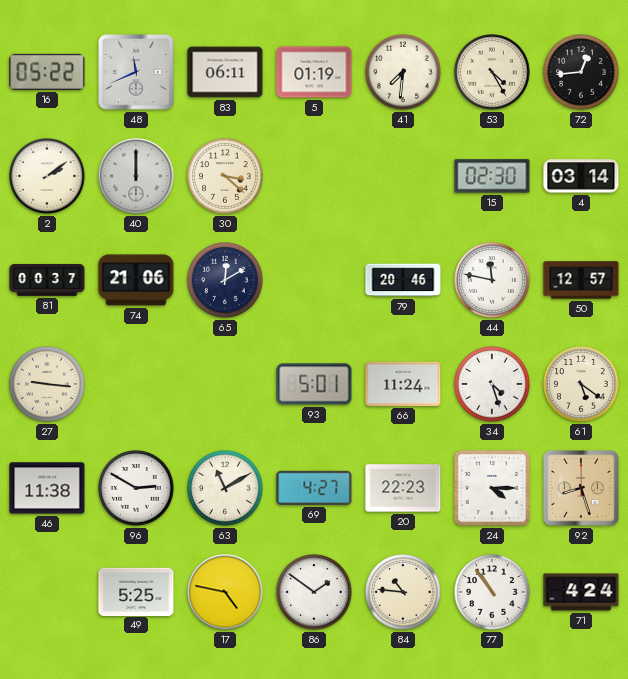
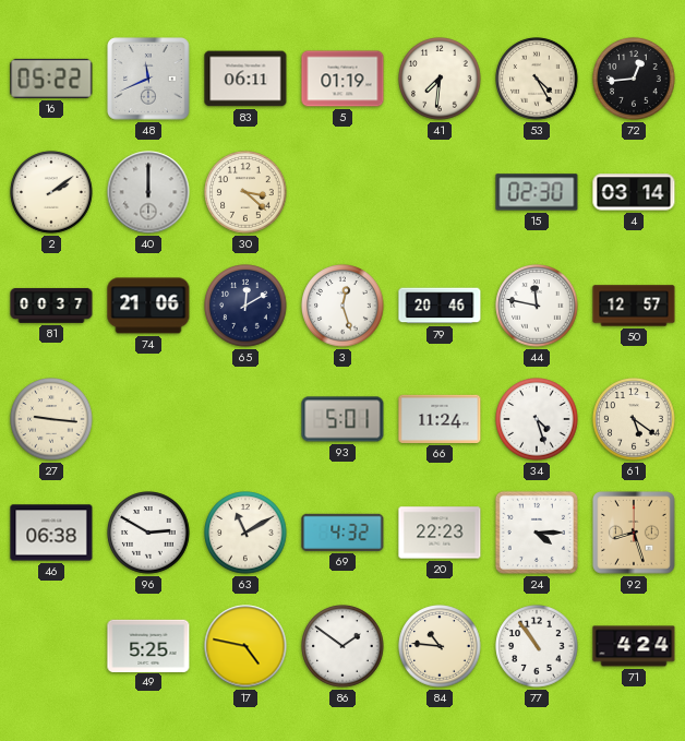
3: none -> 12:27 (342, 306)
46: 11:38 -> 06:38 (51, 533)
69: 4:27 -> 4:32 (342, 533)
